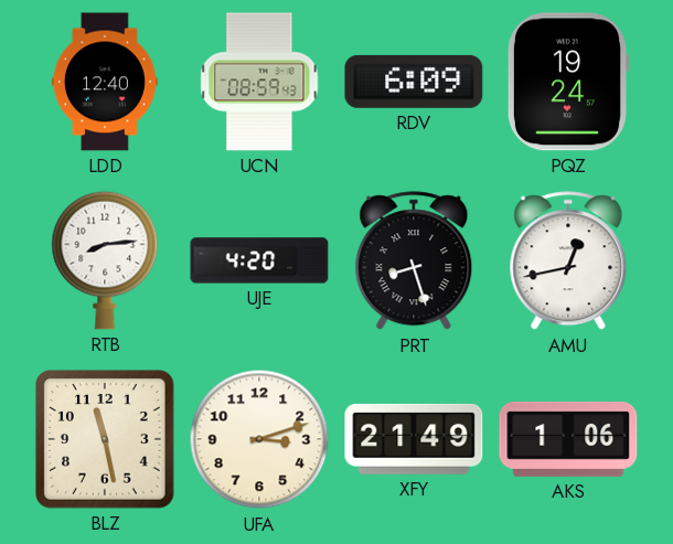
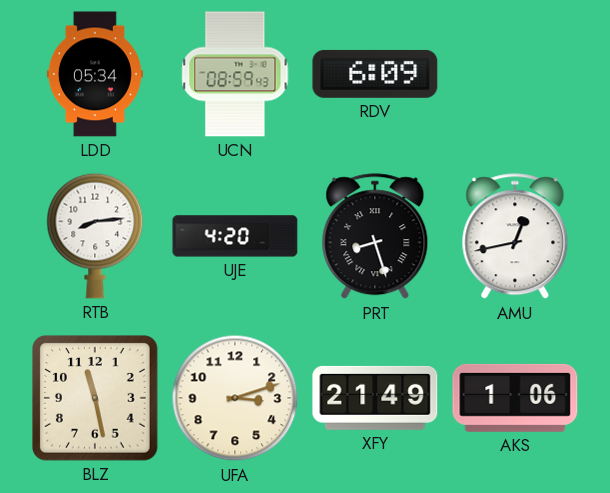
LDD: 12:40 -> 05:34 (95, 74)
PQZ: 19:24 -> none (568, 82)
